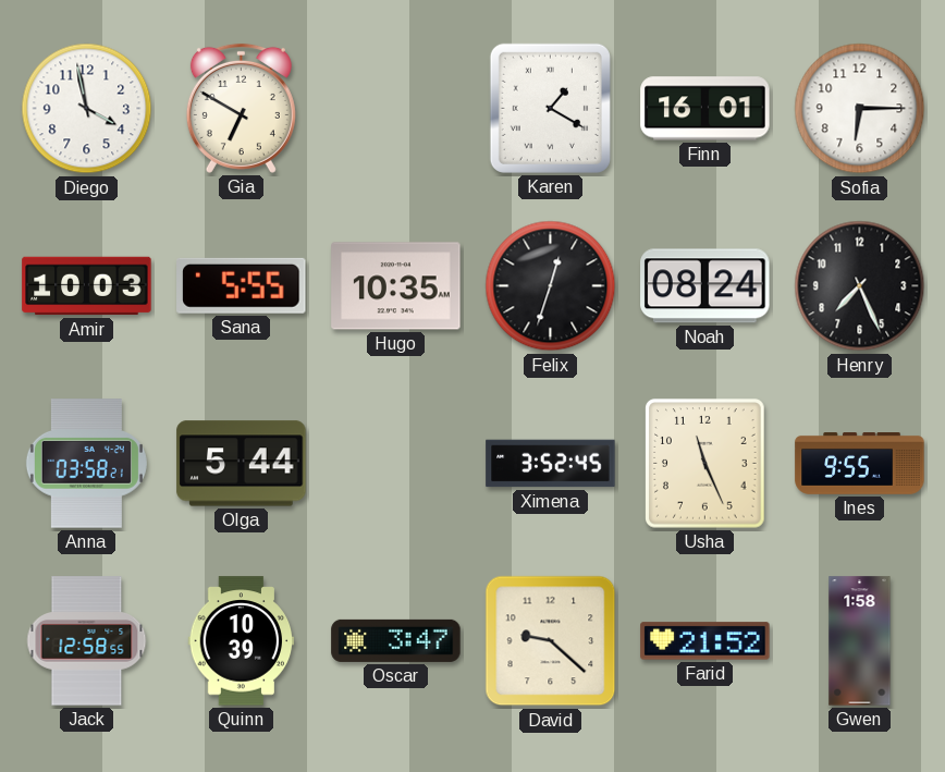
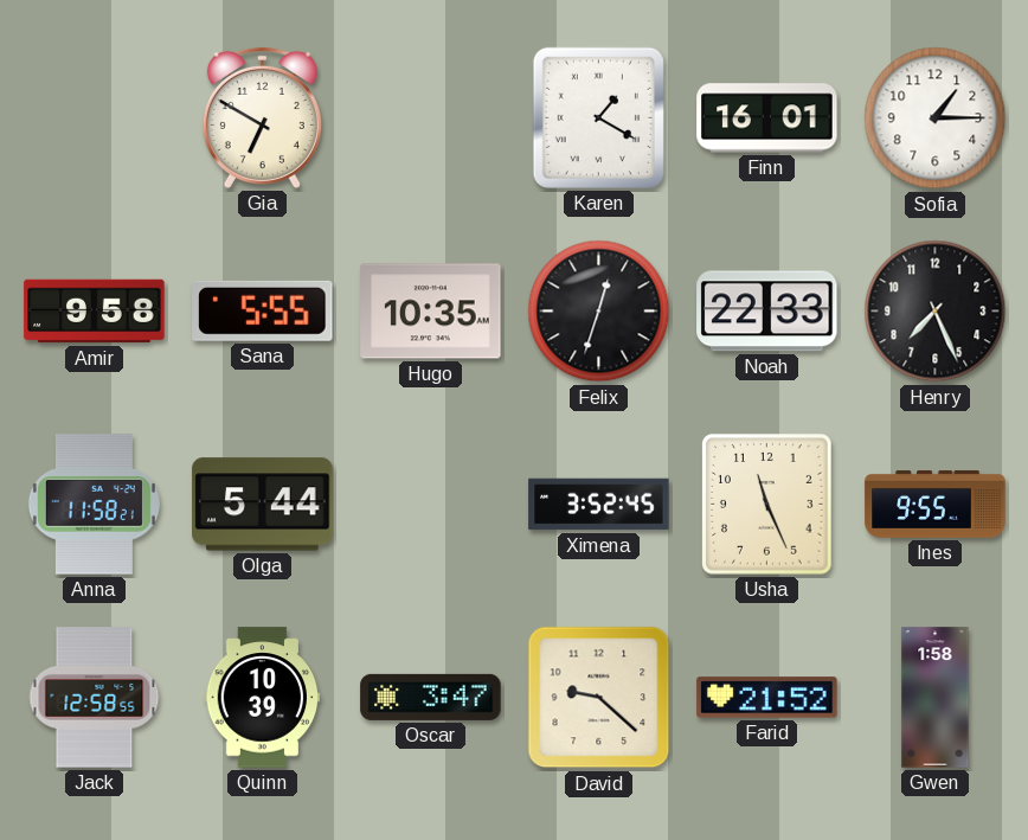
Diego: 3:58 -> none (87, 109)
Sofia: 6:15 -> 1:15 (936, 118)
Amir: 10:03 -> 9:58 (95, 312)
Noah: 08:24 -> 22:33 (767, 312)
Anna: 03:58 -> 11:58 (94, 505)
